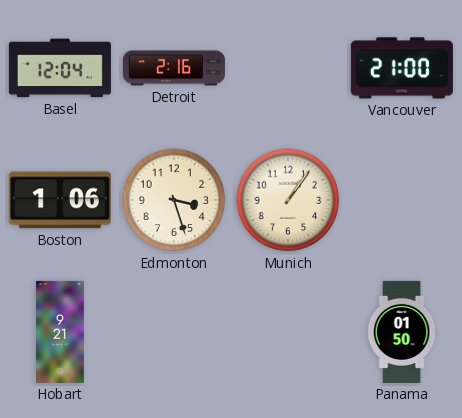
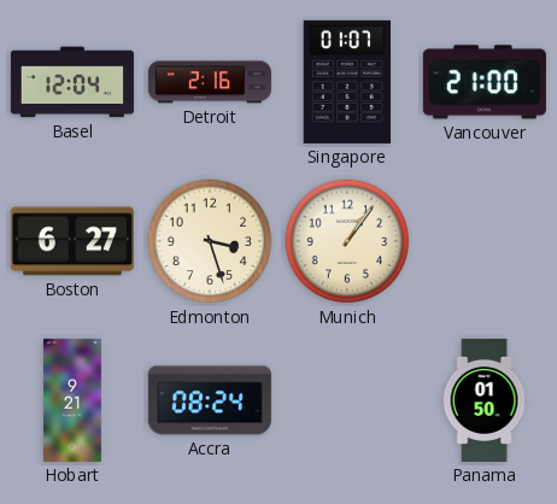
Singapore: none -> 01:07 (347, 82)
Boston: 1:06 -> 6:27 (72, 241)
Accra: none -> 08:24 (210, 400)
